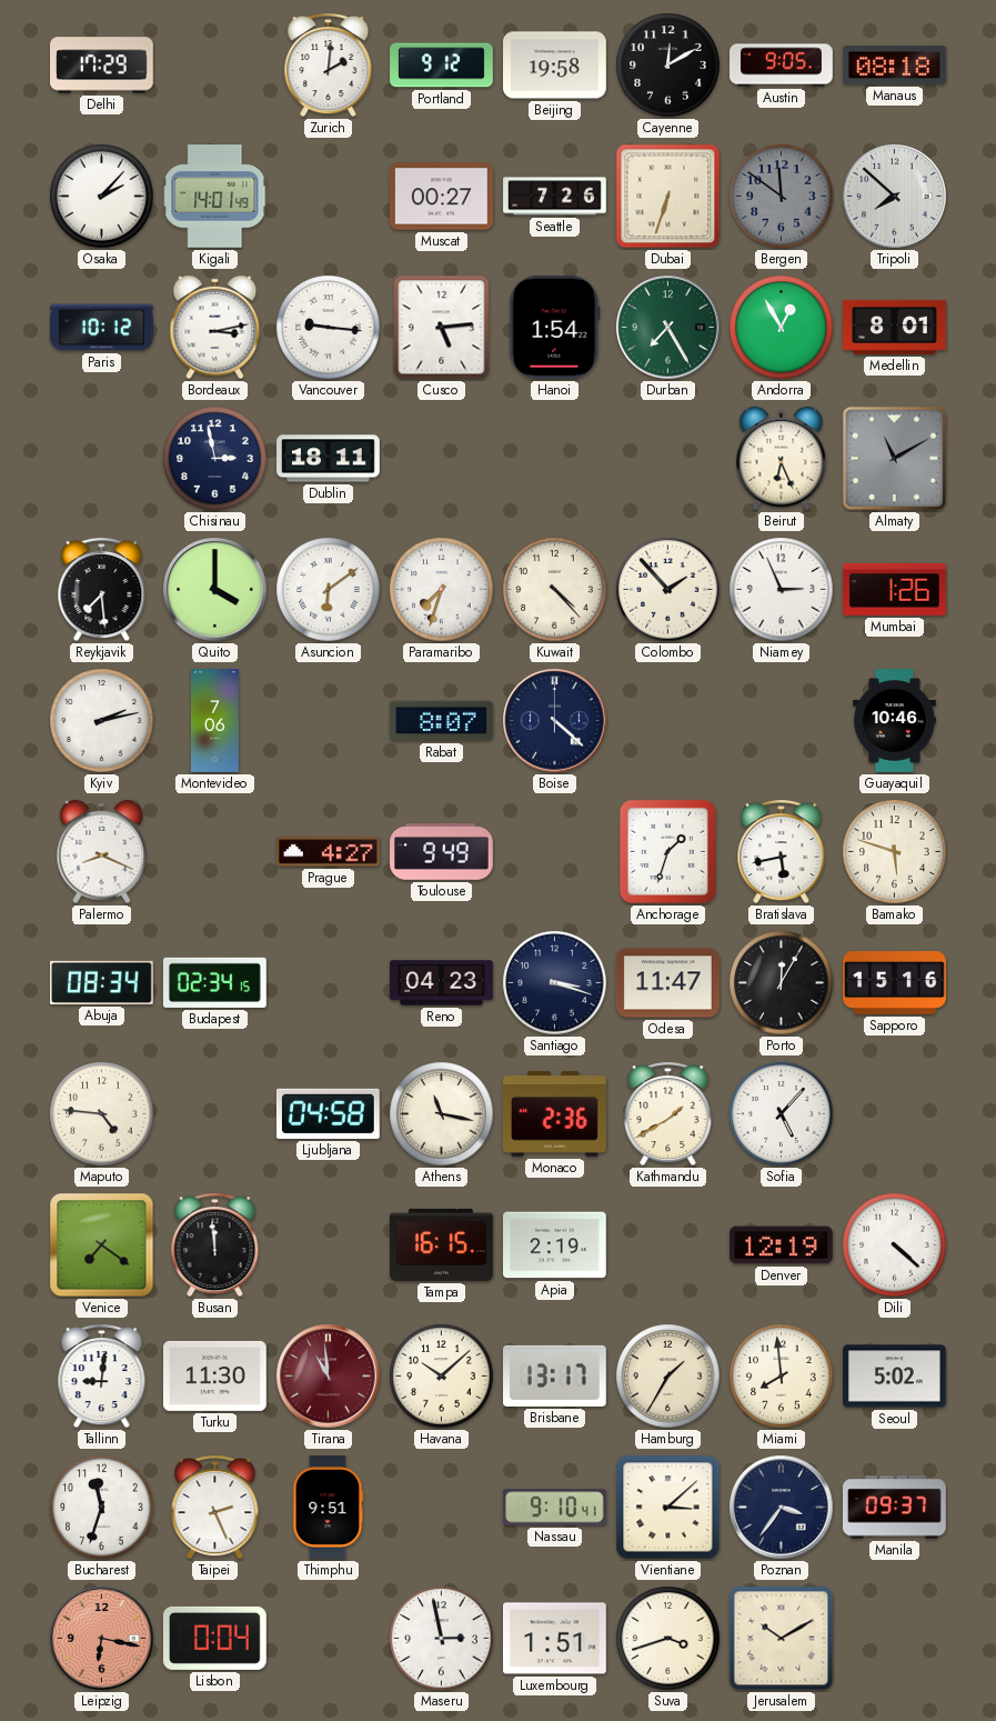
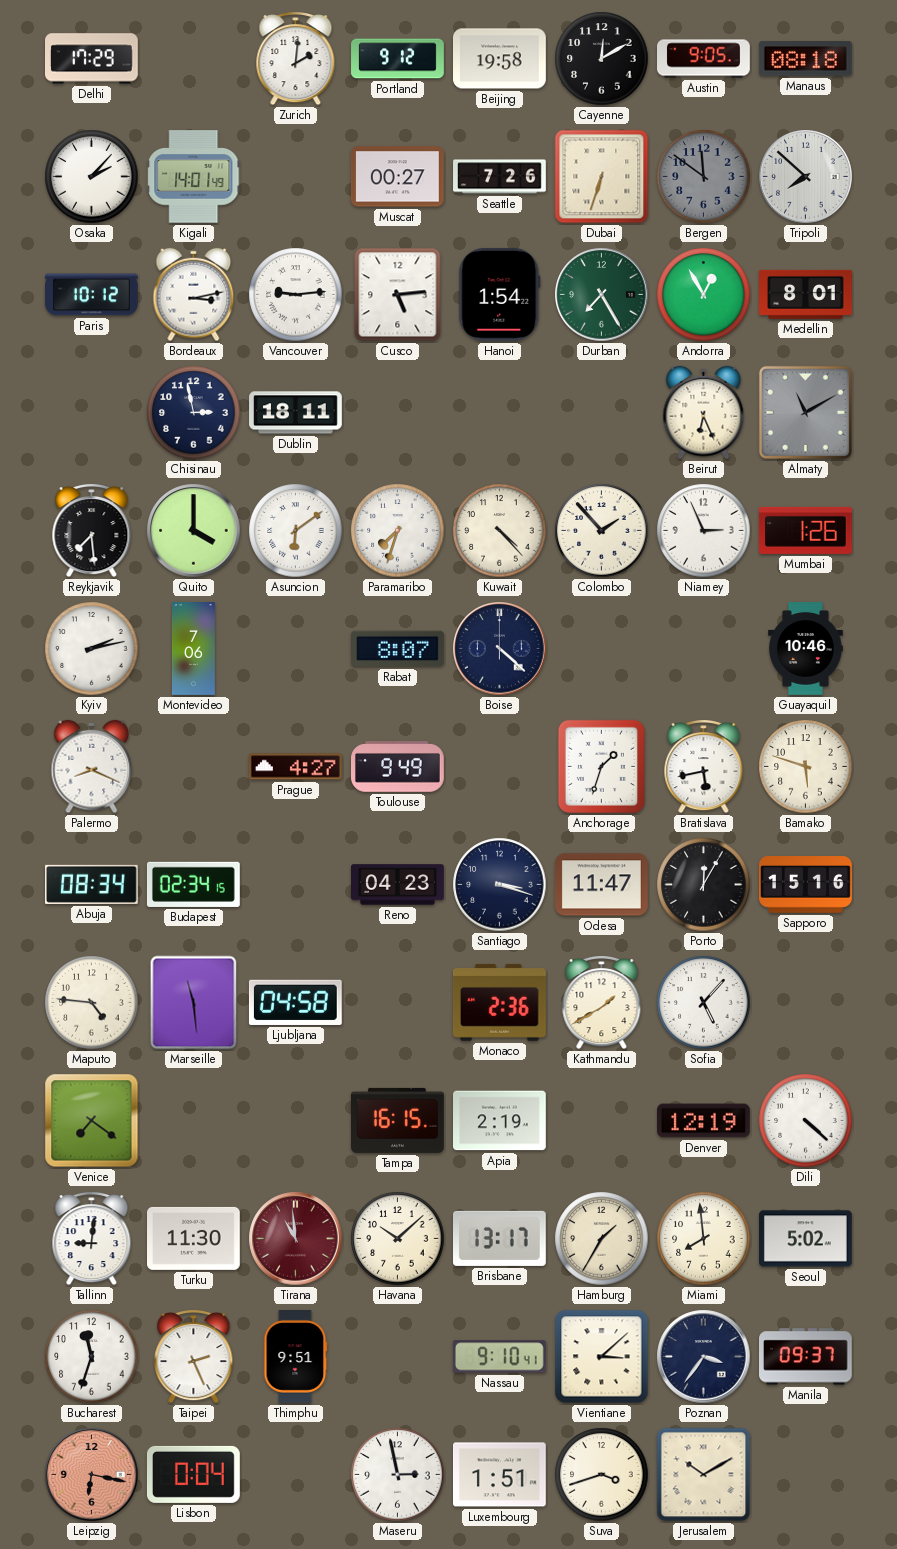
Vancouver: 9:16 -> 9:14 (296, 295)
Marseille: none -> 11:29 (194, 1003)
Athens: 11:17 -> none (442, 1114)
Busan: 11:59 -> none (215, 1245)
